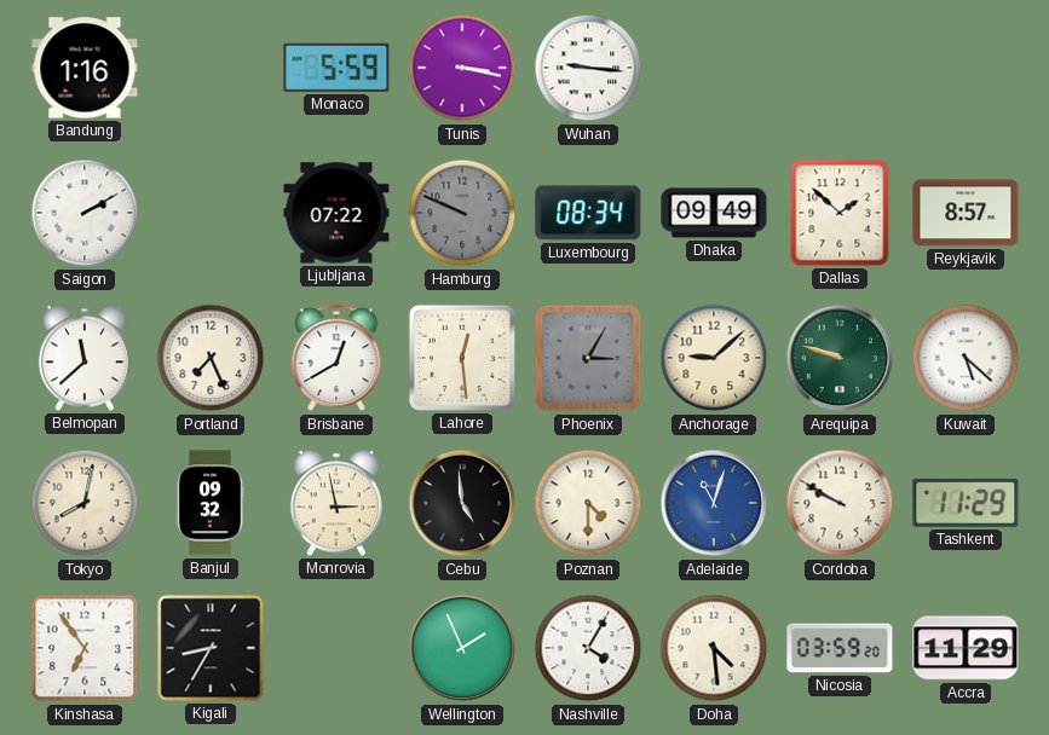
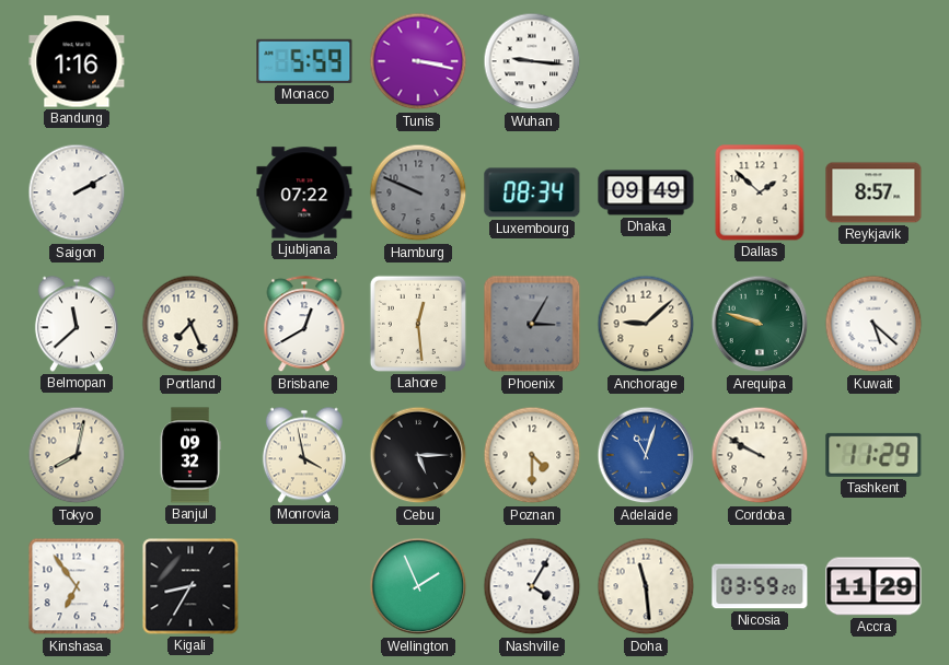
Monrovia: 2:58 -> 3:58 (304, 455)
Cebu: 4:59 -> 5:15 (418, 455)
Doha: 4:29 -> 11:29 (646, 586)
